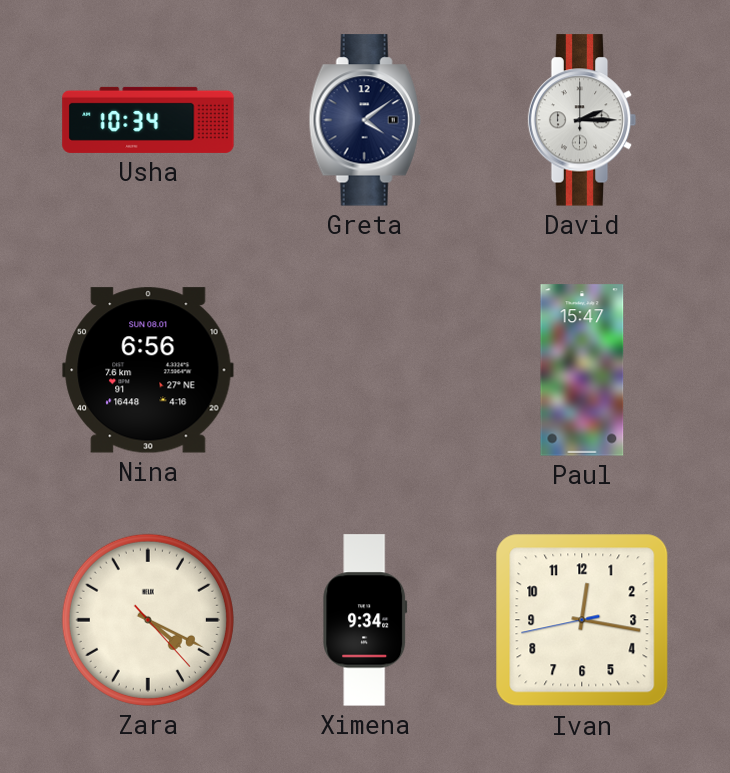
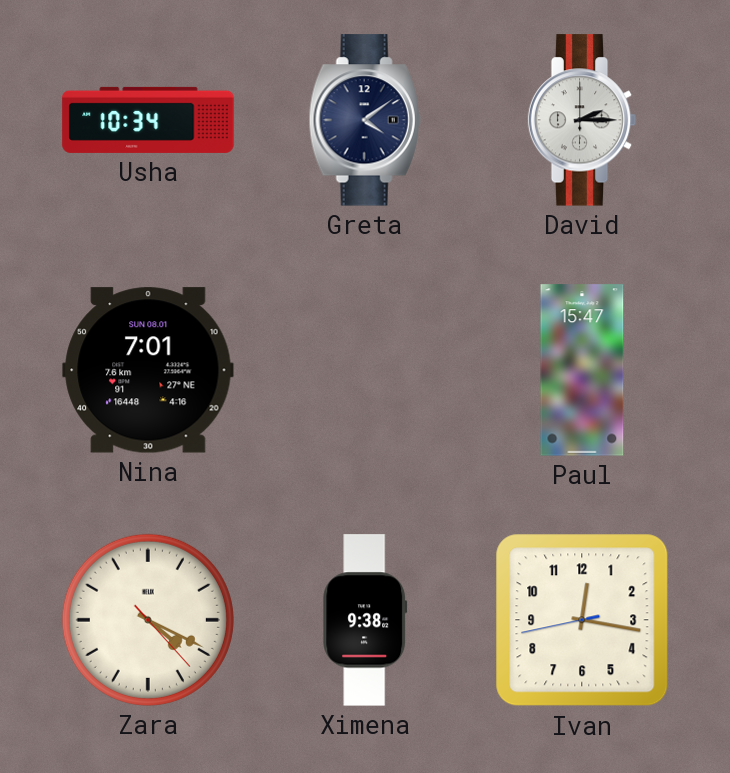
Nina: 6:56 -> 7:01 (148, 370)
Ximena: 9:34 -> 9:38 (365, 620)
